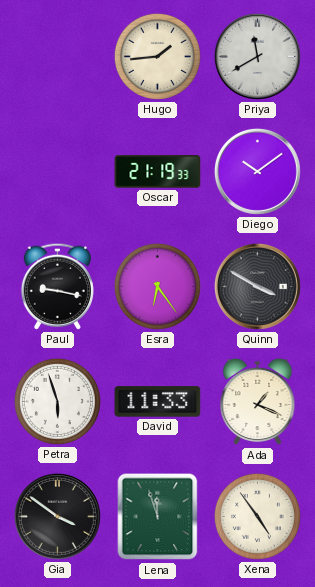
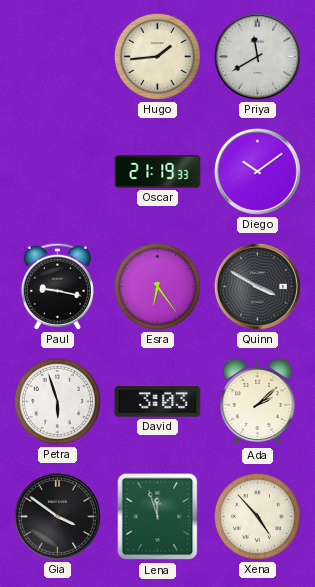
David: 11:33 -> 3:03 (158, 402)
Ada: 1:19 -> 2:08 (258, 402)
Xena: 4:54 -> 4:53 (257, 516)
